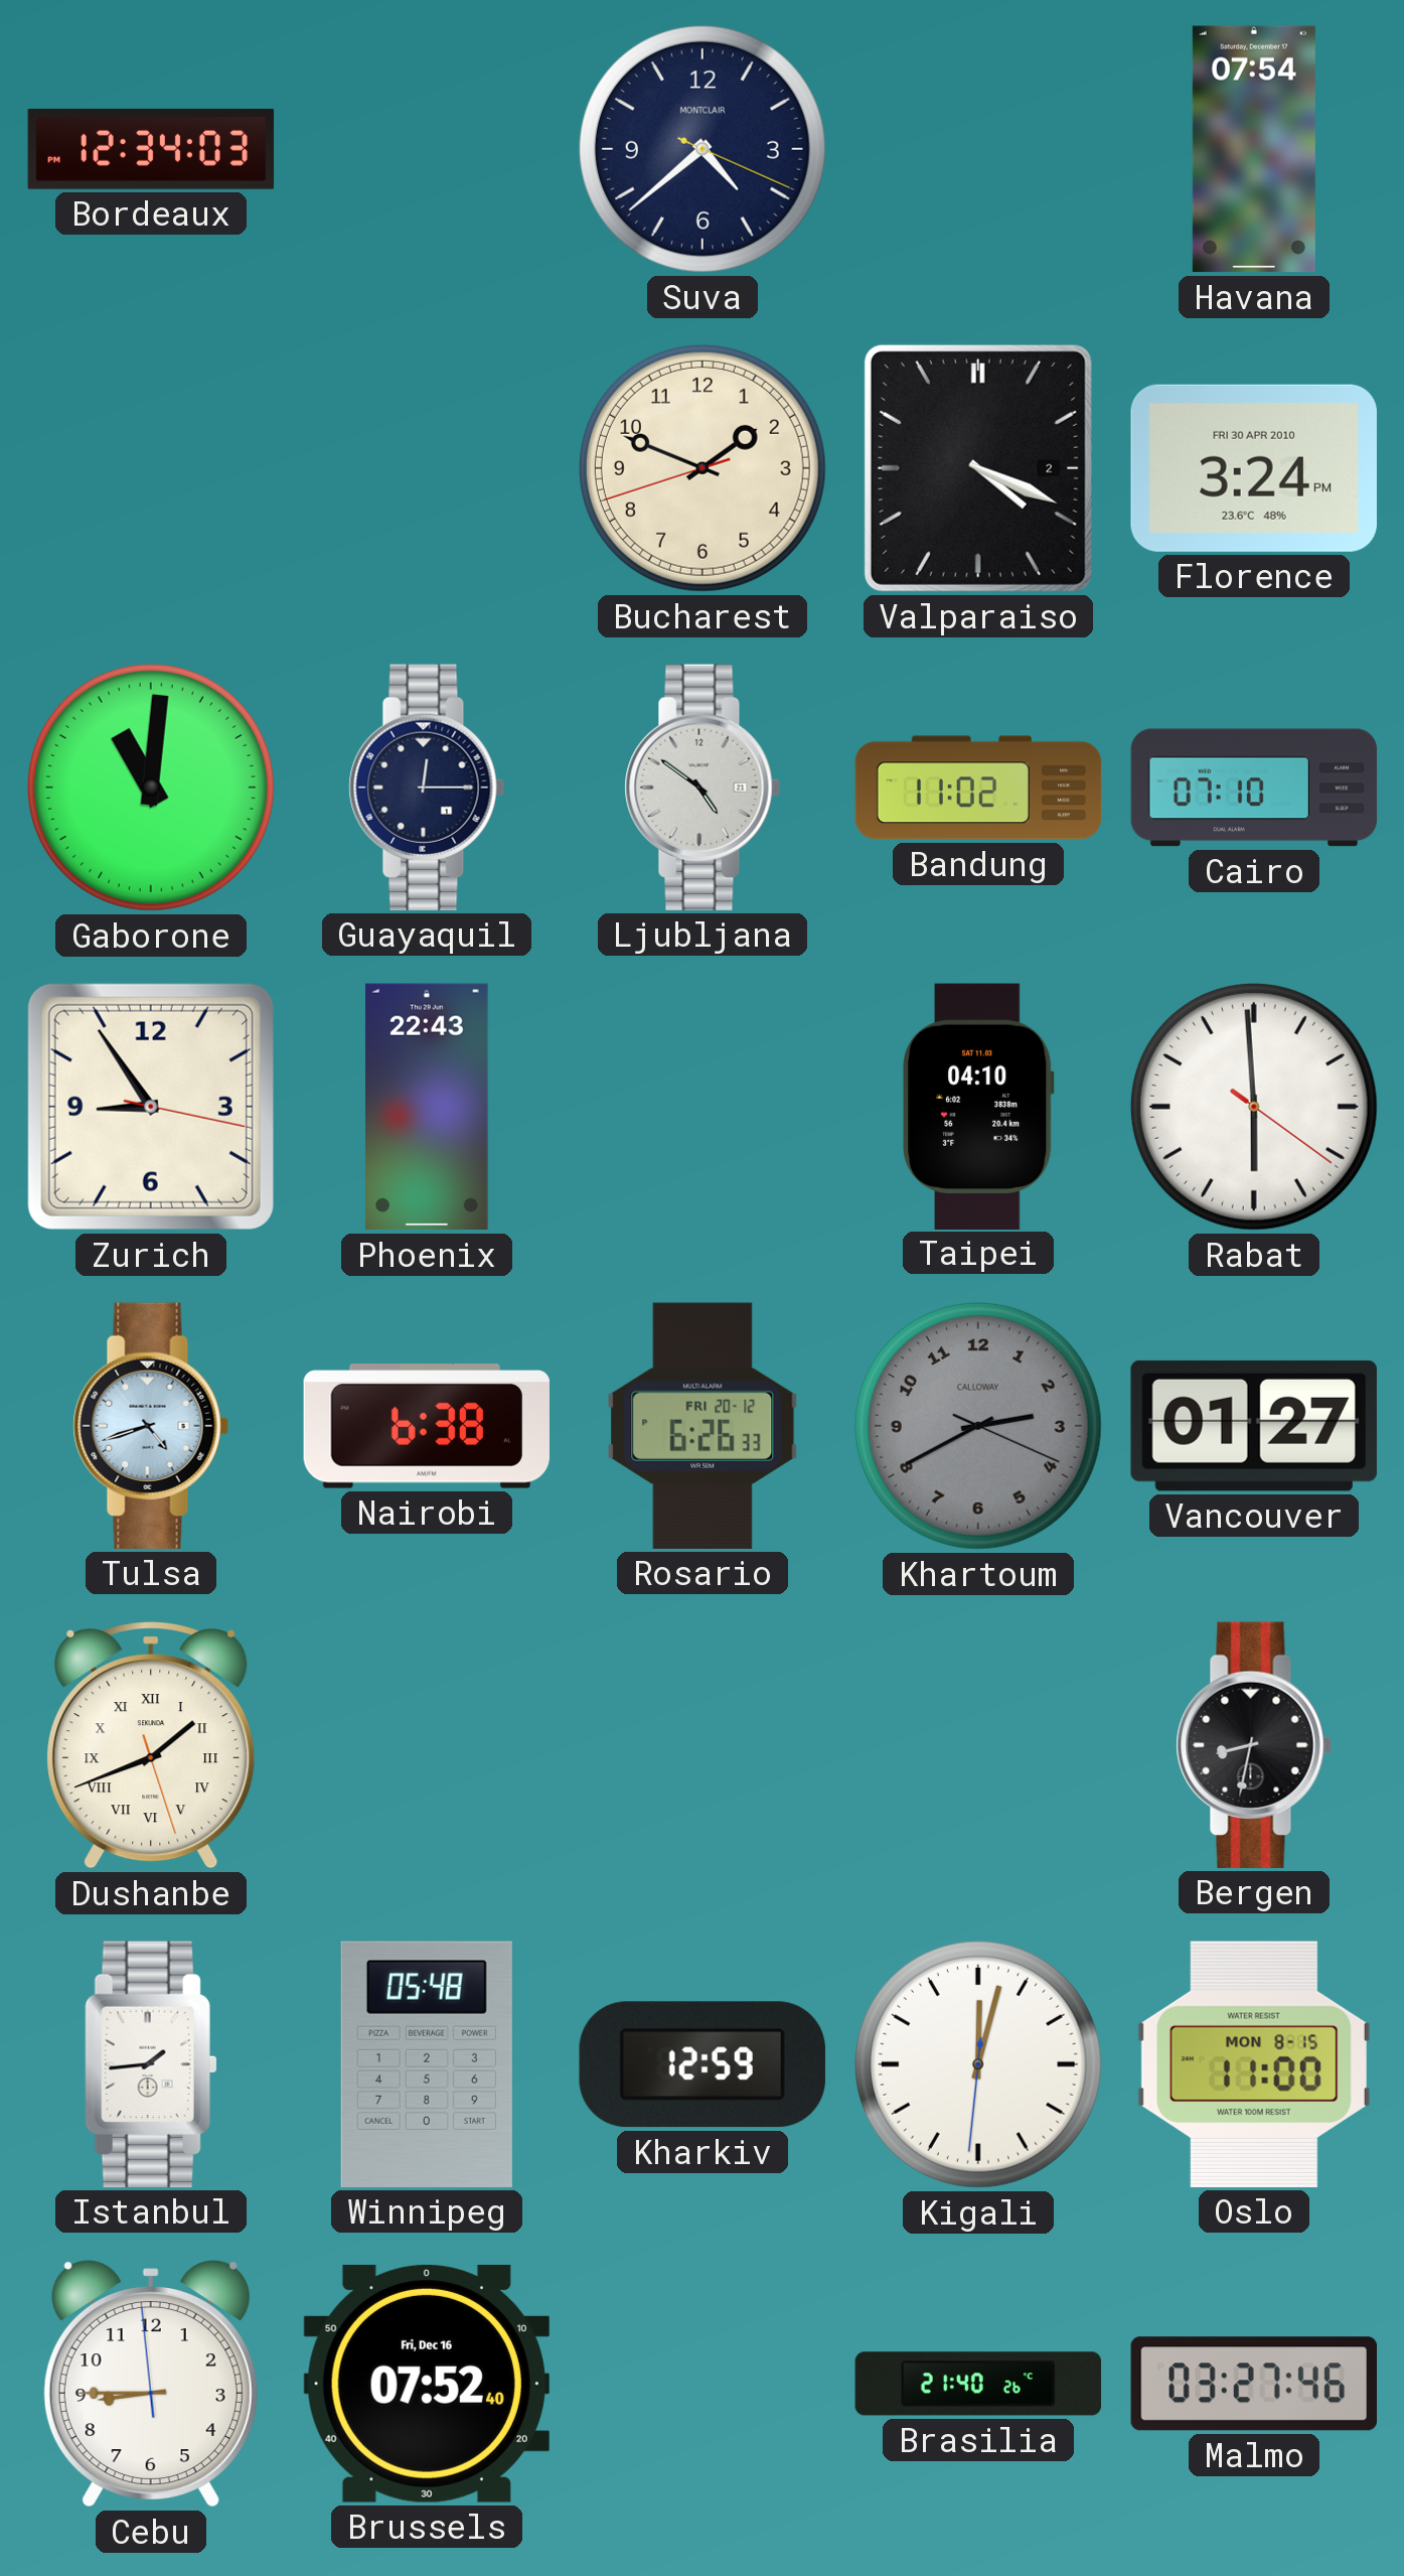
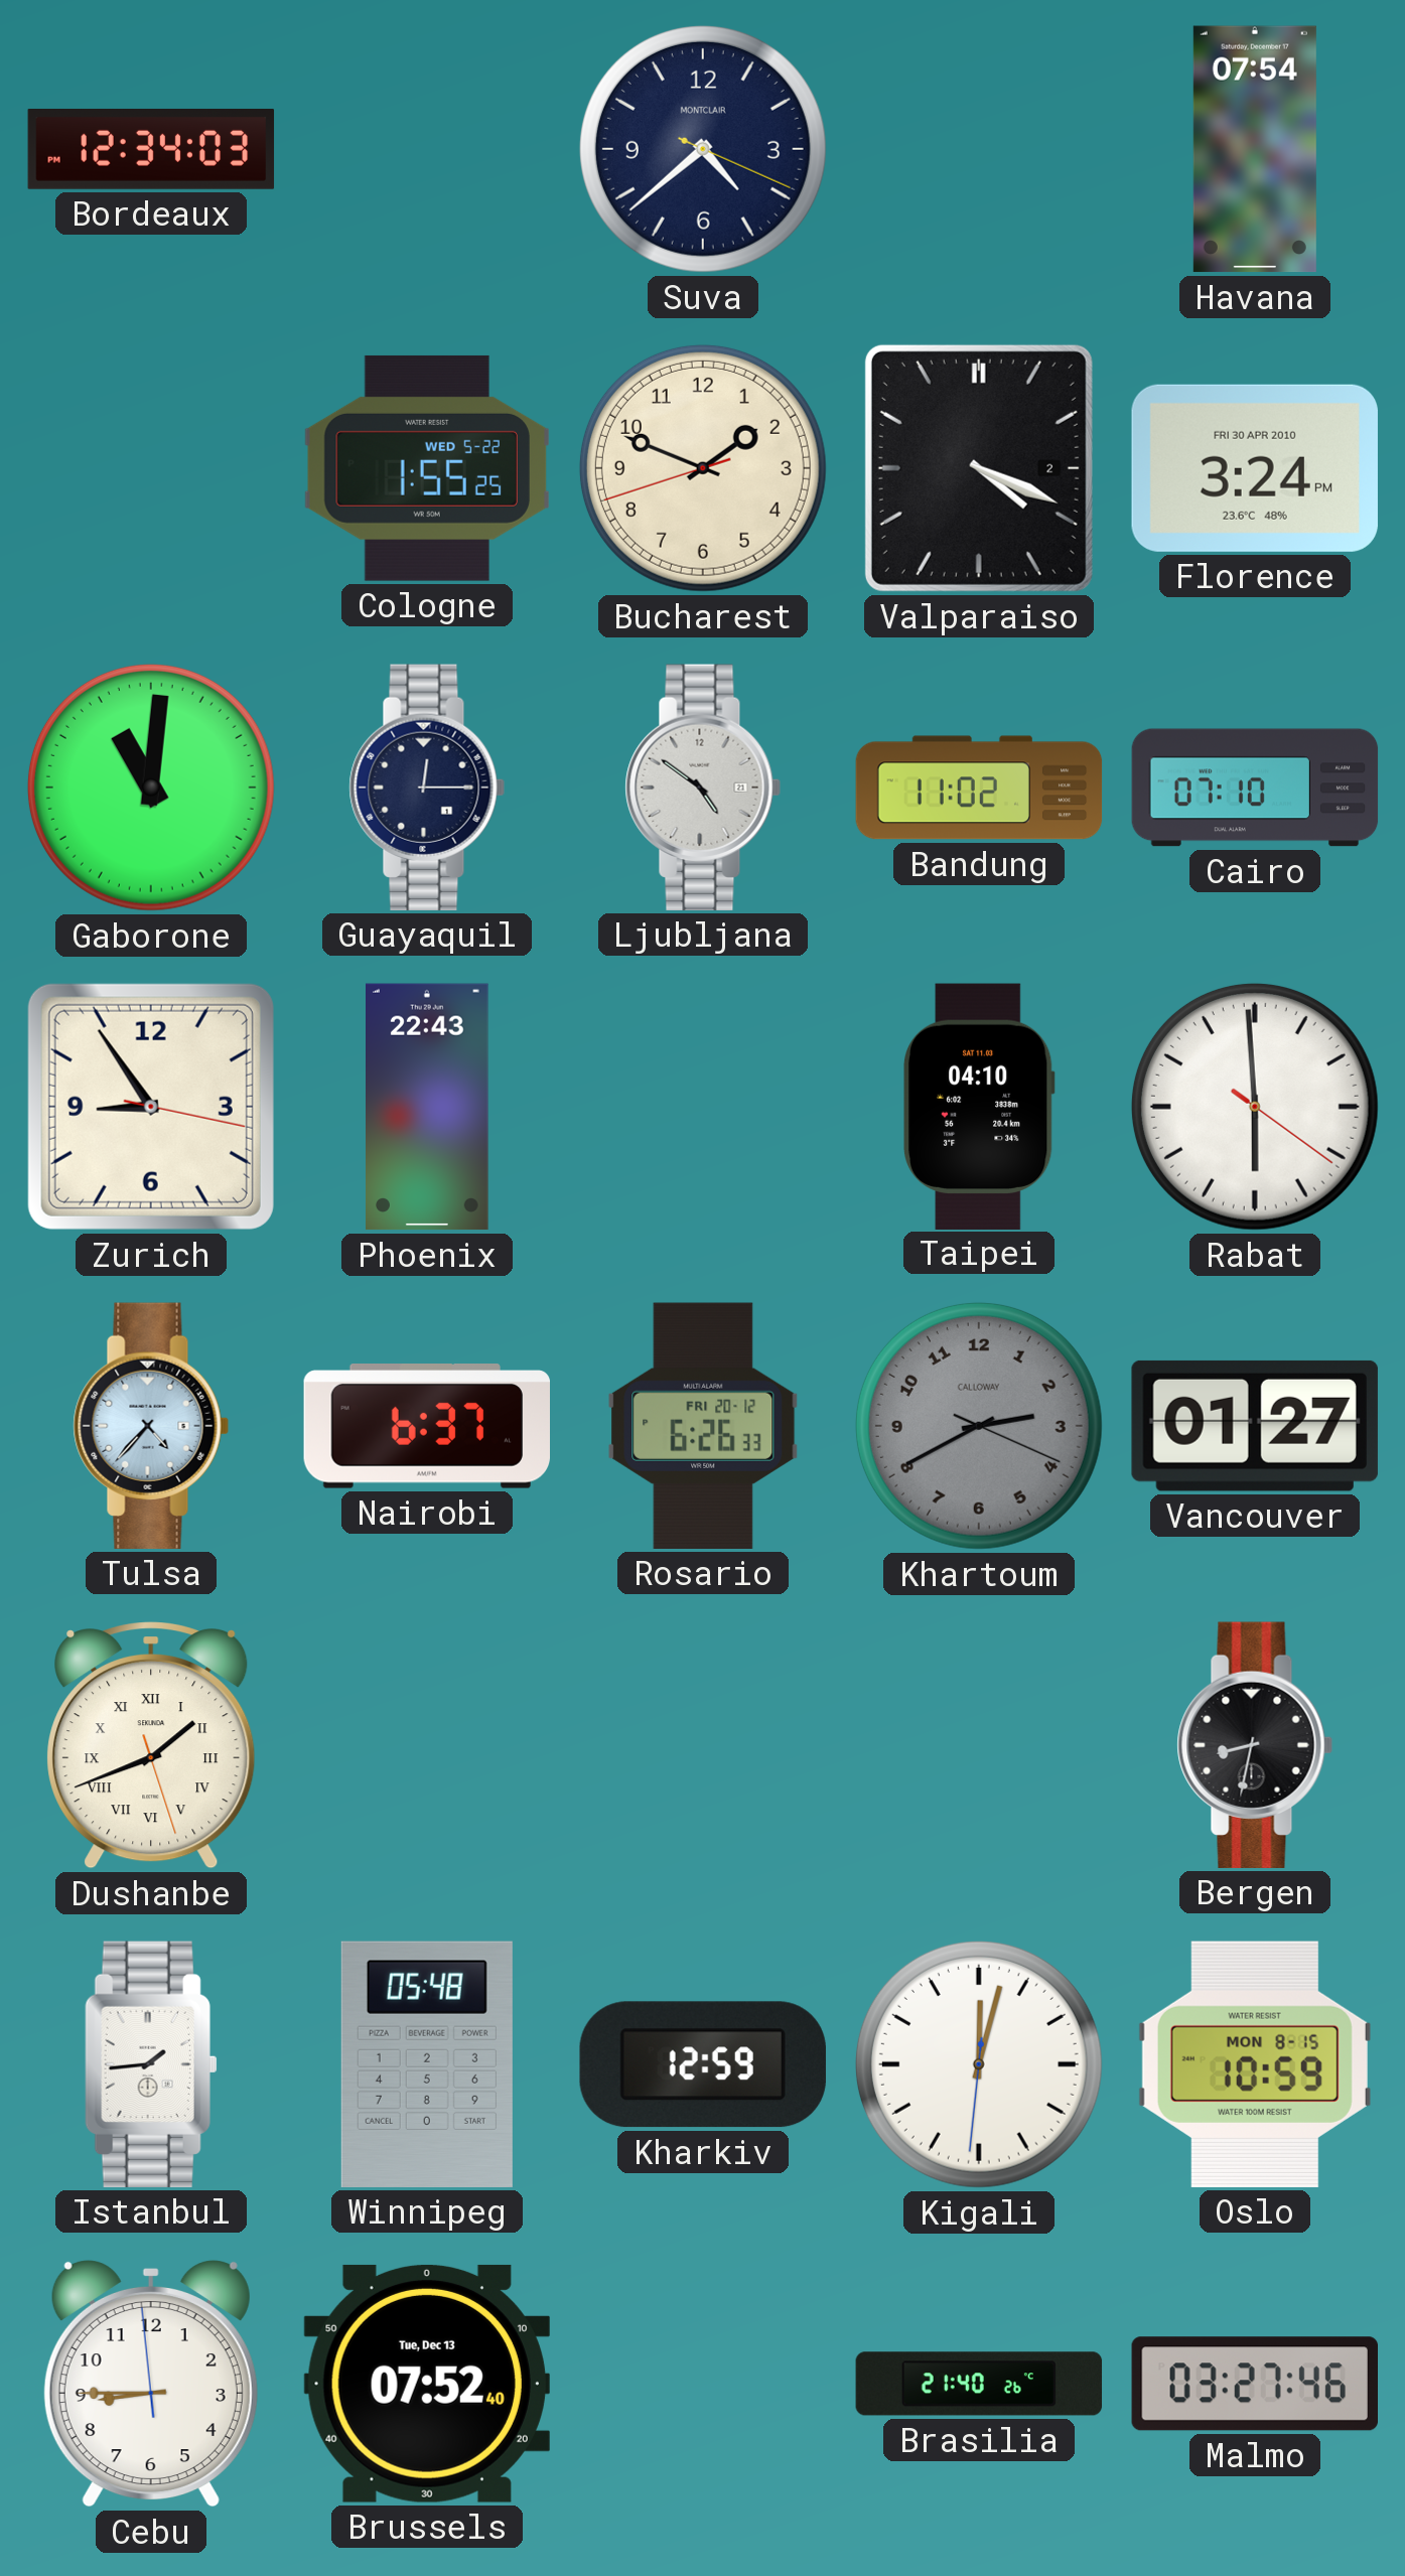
Cologne: none -> 1:55 (427, 468)
Tulsa: 4:42 -> 4:37 (151, 1426)
Nairobi: 6:38 -> 6:37 (426, 1427)
Oslo: 11:00 -> 10:59 (1255, 2064)
Brussels date: Fri, Dec 16 -> Tue, Dec 13 (427, 2384)
